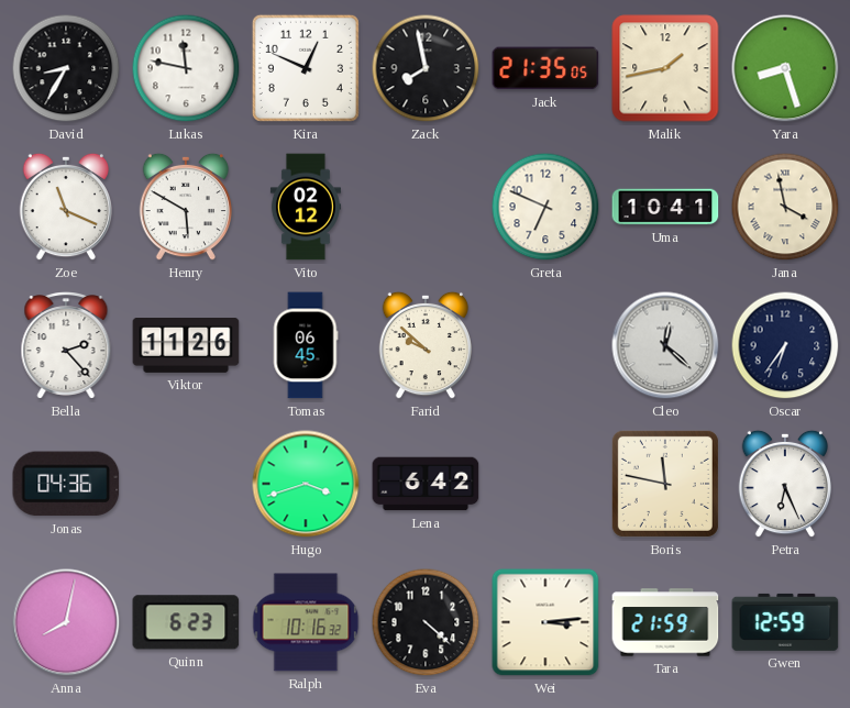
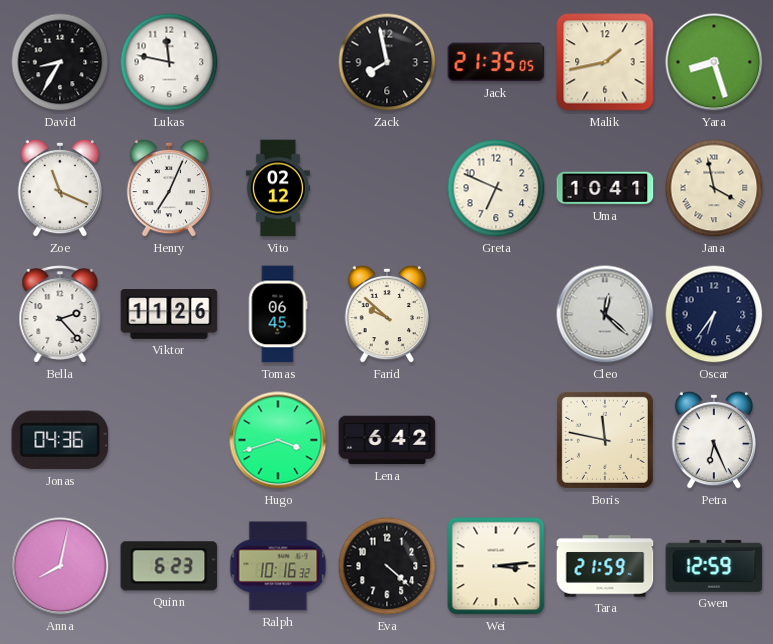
Kira: 12:49 -> none (306, 68)
Henry: 5:50 -> 7:04 (169, 188)
